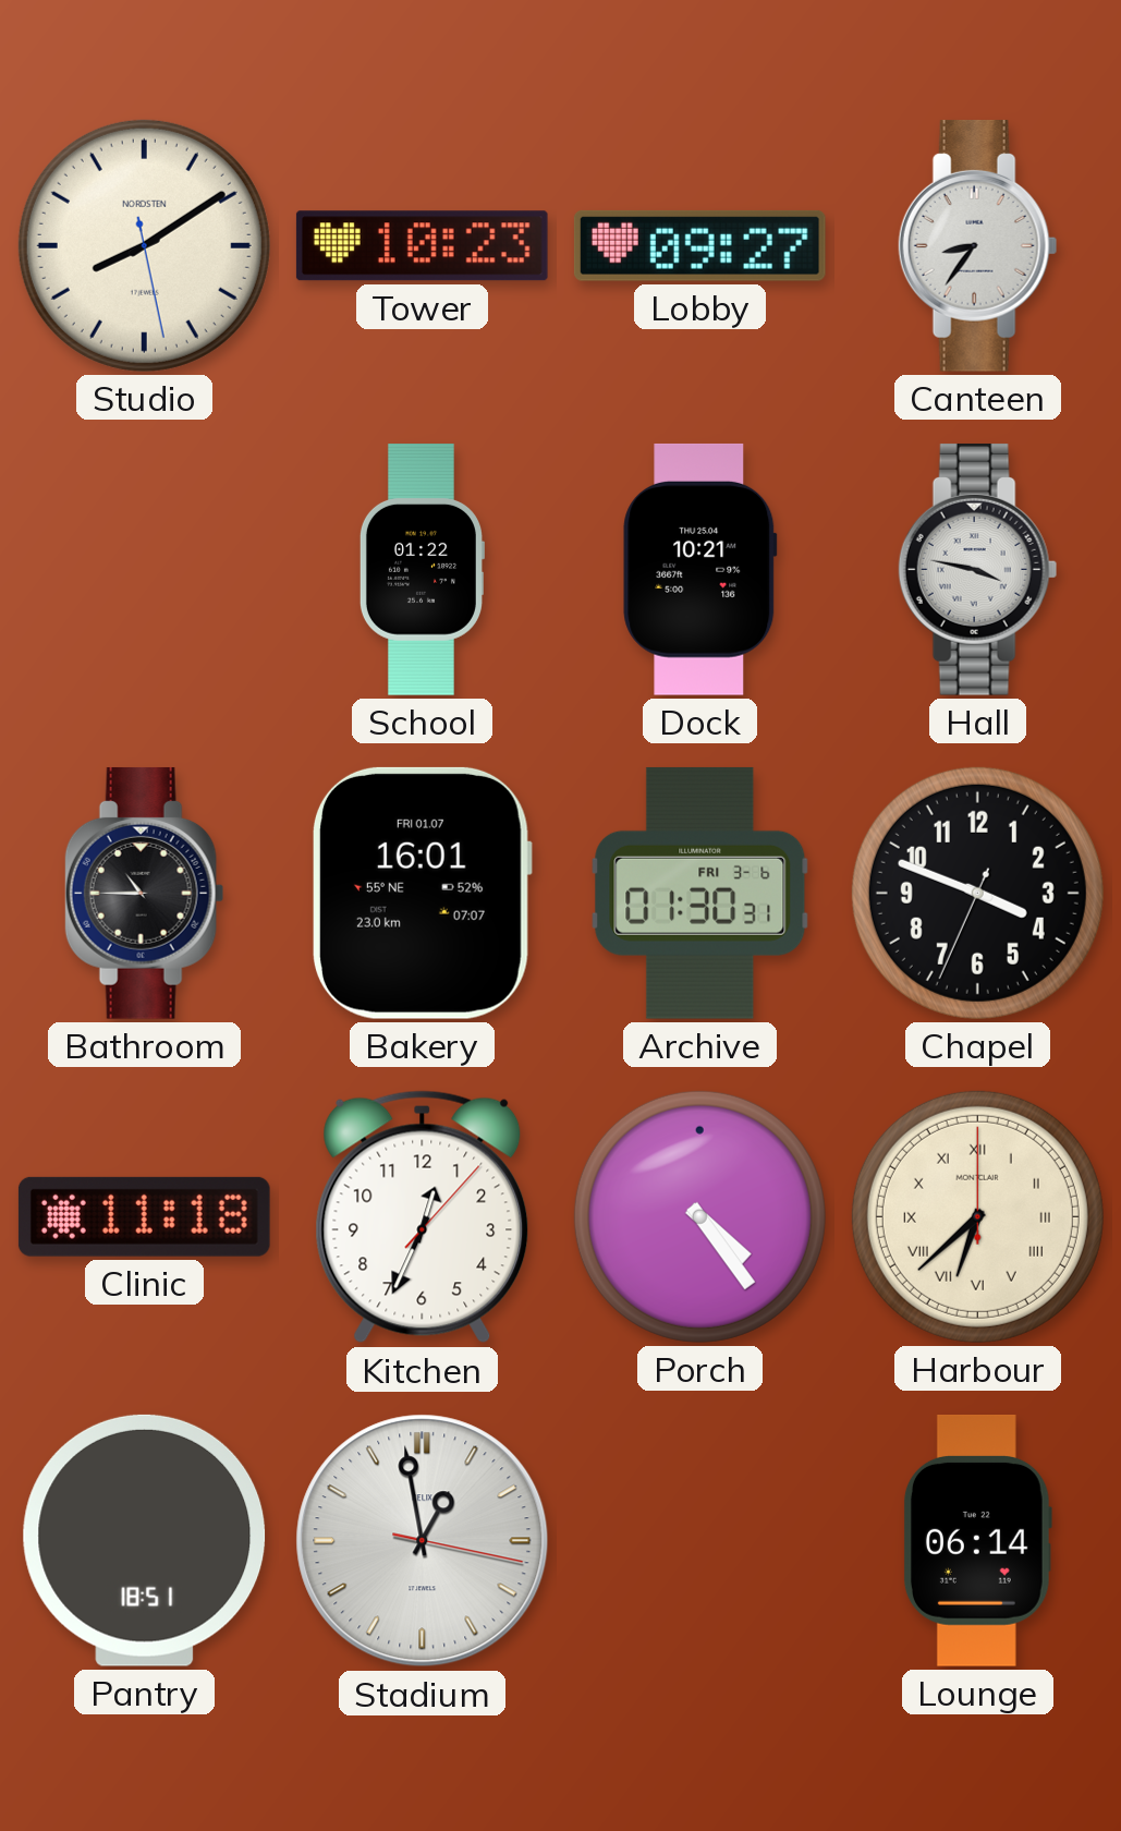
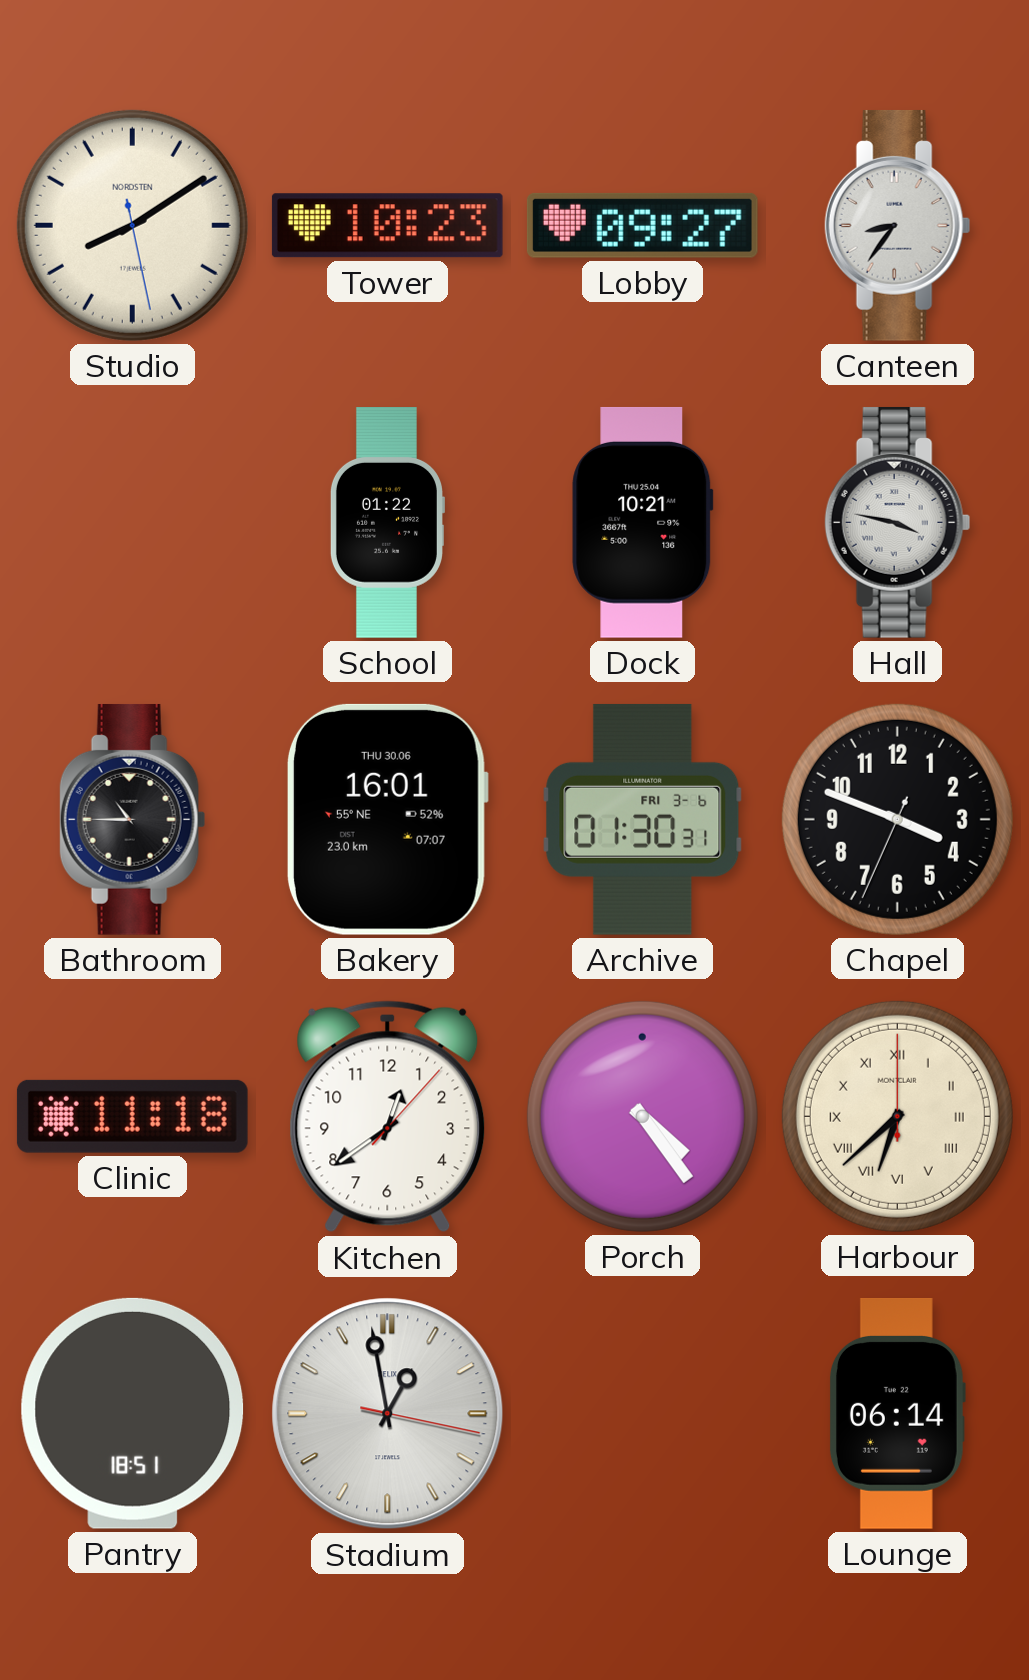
Bakery date: FRI 01.07 -> THU 30.06 (387, 819)
Kitchen: 12:34 -> 12:39 (388, 1117)
